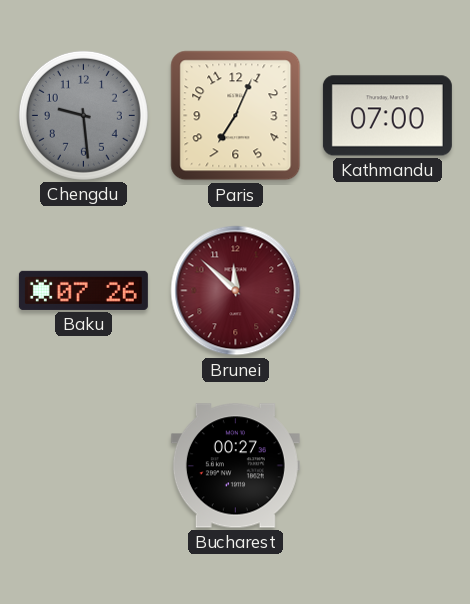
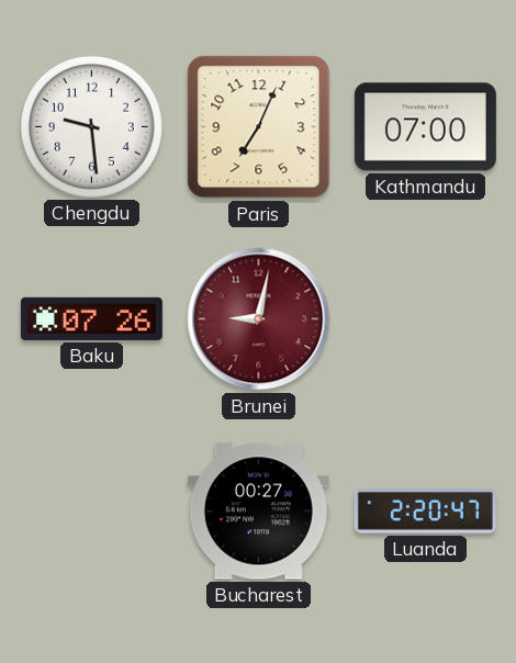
Chengdu dial: grey -> white (91, 126)
Brunei: 11:52 -> 9:02 (259, 319)
Luanda: none -> 2:20 (425, 512)
